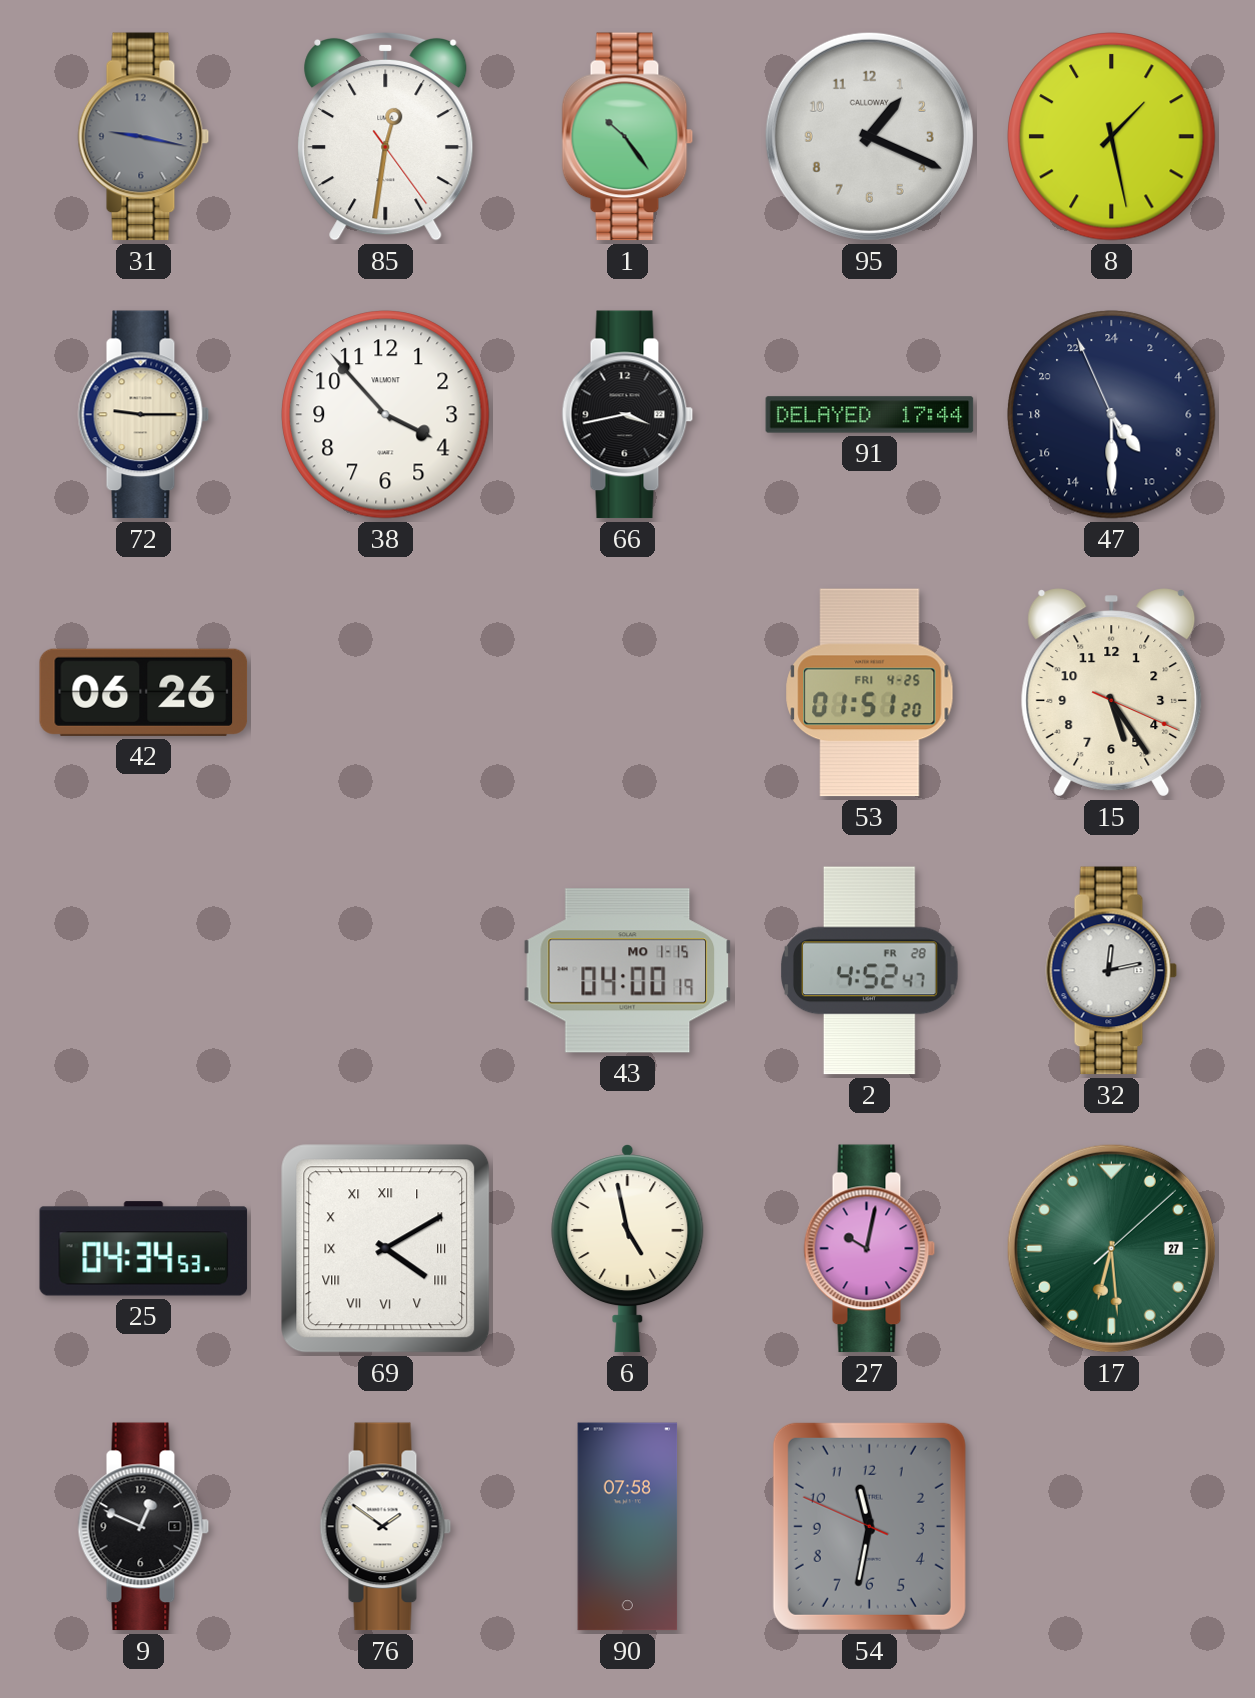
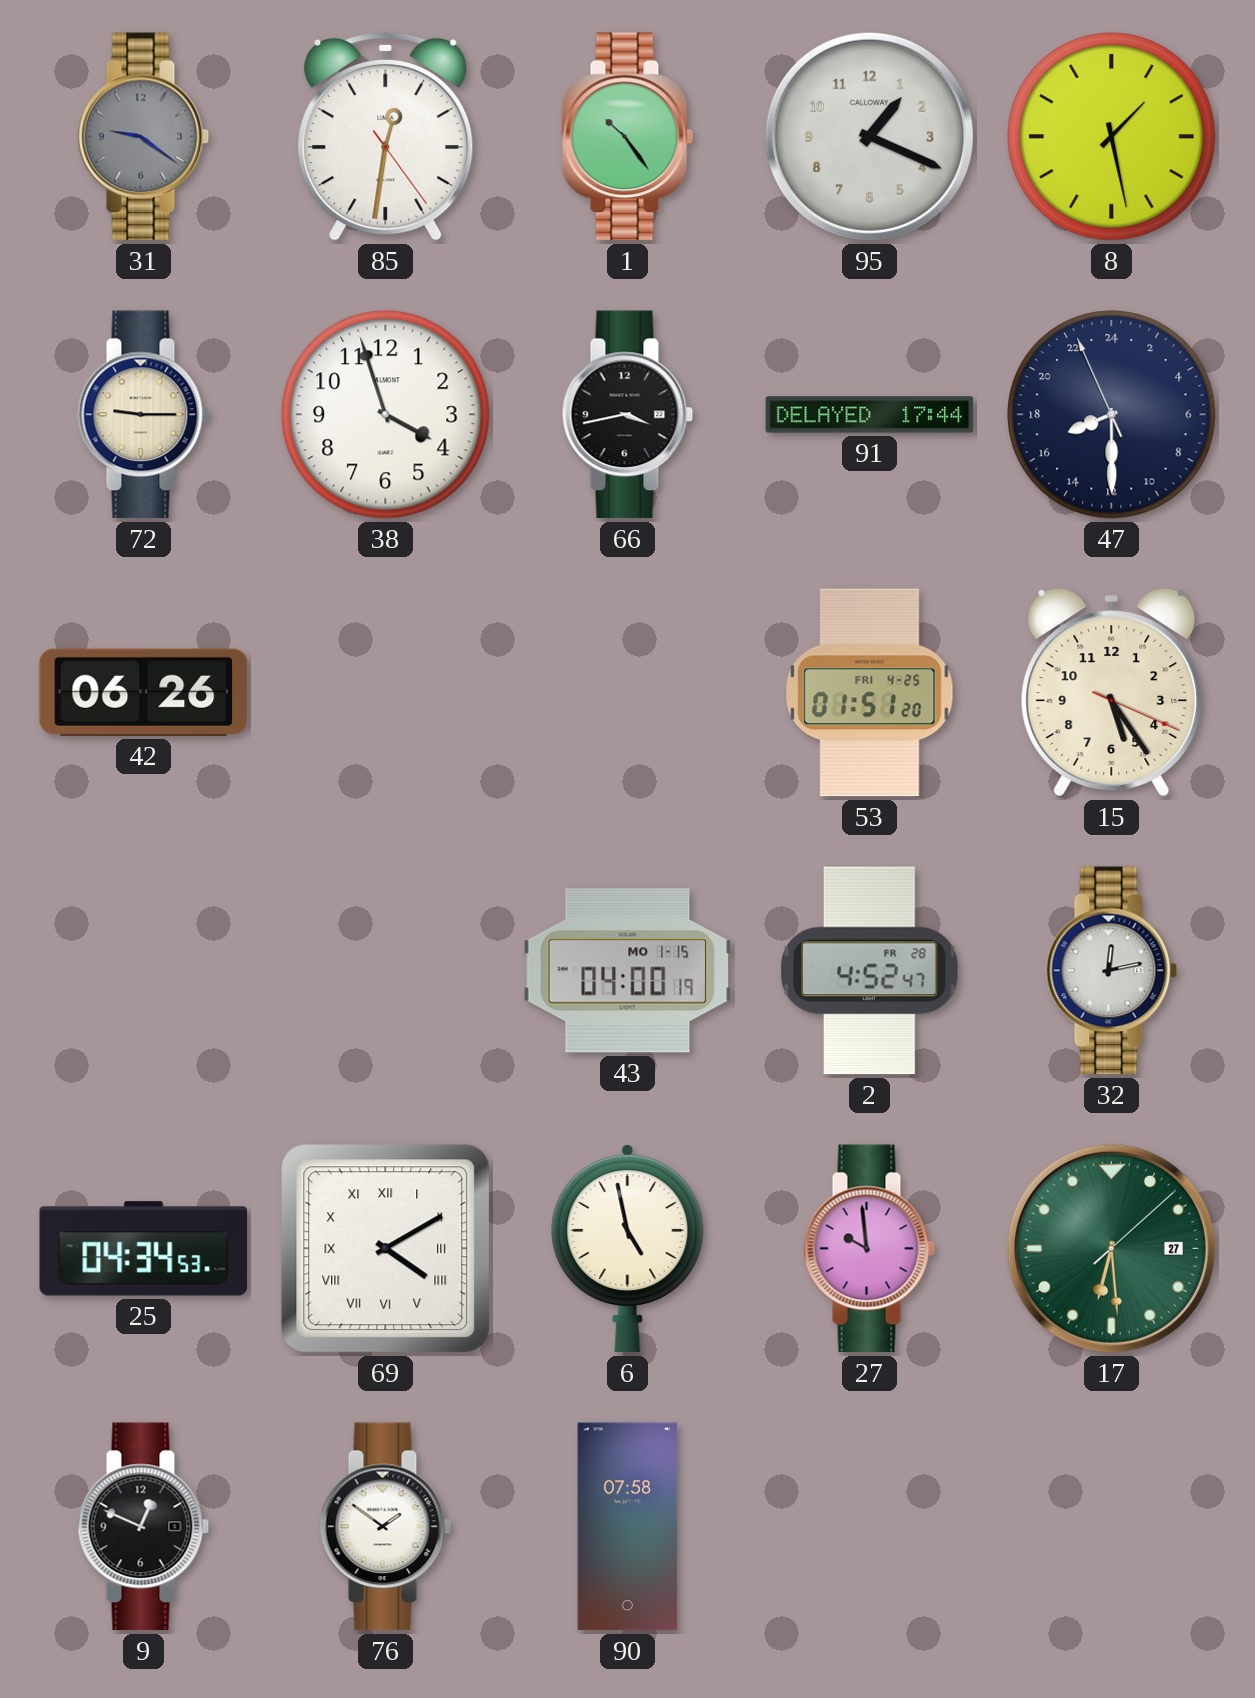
31: 9:17 -> 9:21 (144, 137)
38: 3:53 -> 3:57 (386, 415)
47: 9:29 -> 16:29 (1112, 415)
27: 10:02 -> 9:59 (870, 1249)
54: 11:31 -> none (869, 1526)
